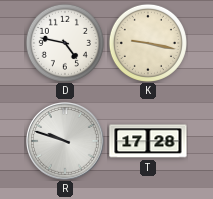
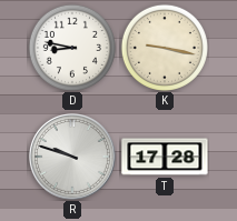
D: 4:47 -> 8:47 (72, 48)
